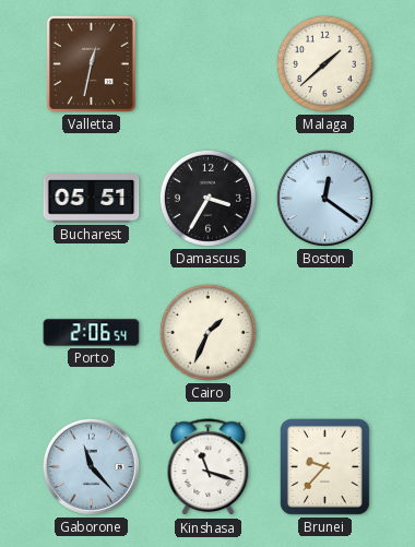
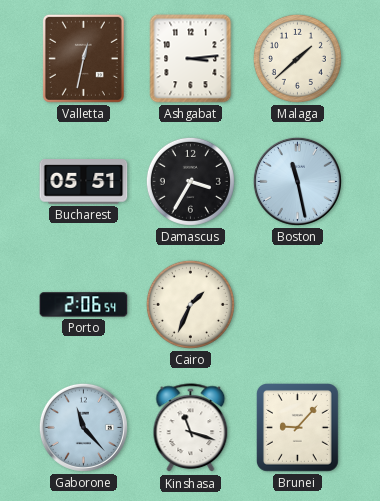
Ashgabat: none -> 3:14 (191, 59)
Boston: 12:21 -> 11:28 (297, 181)
Brunei: 9:37 -> 9:07 (298, 428)
